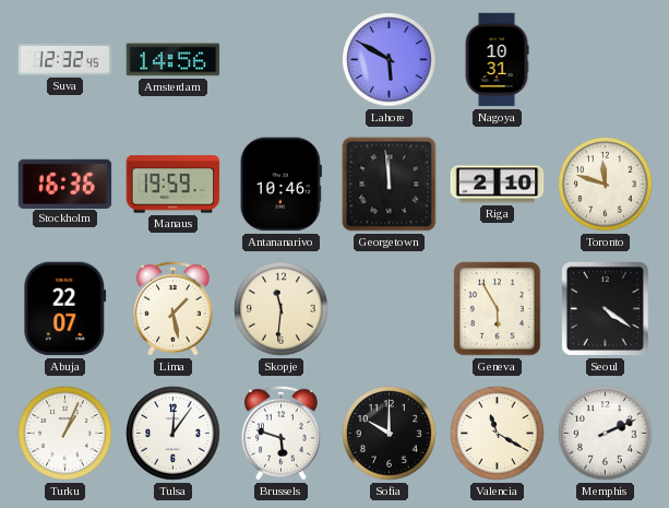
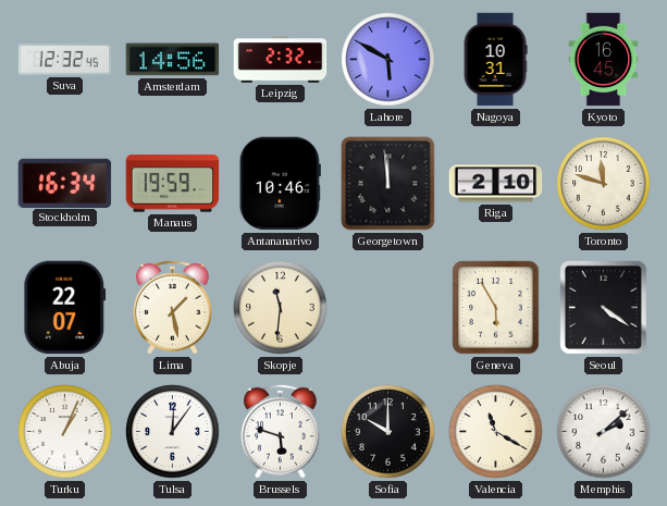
Leipzig: none -> 2:32 (281, 60)
Kyoto: none -> 16:45 (604, 60)
Stockholm: 16:36 -> 16:34 (65, 183)
Memphis: 2:11 -> 2:08 (604, 432)
